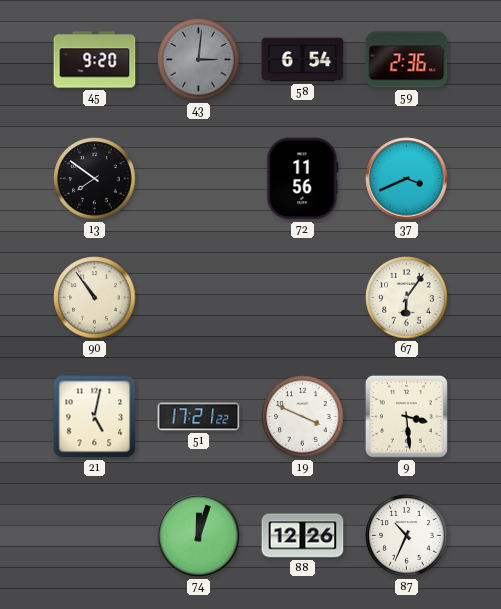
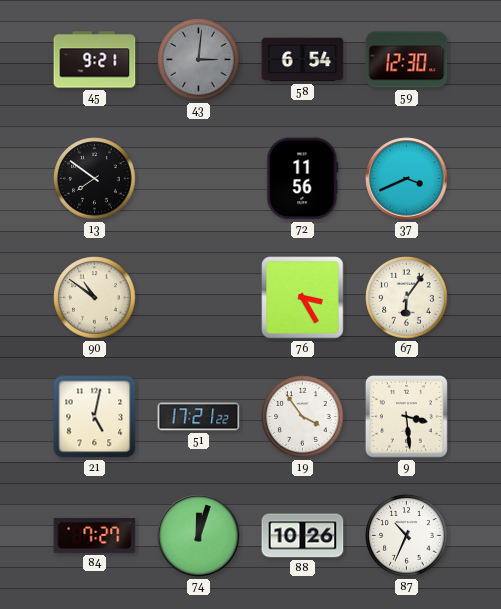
45: 9:20 -> 9:21 (95, 60)
59: 2:36 -> 12:30 (407, 60)
90: 10:54 -> 10:51 (95, 298)
76: none -> 3:25 (303, 298)
19: 3:49 -> 3:54 (303, 417)
84: none -> 7:27 (95, 535)
88: 12:26 -> 10:26 (303, 536)
